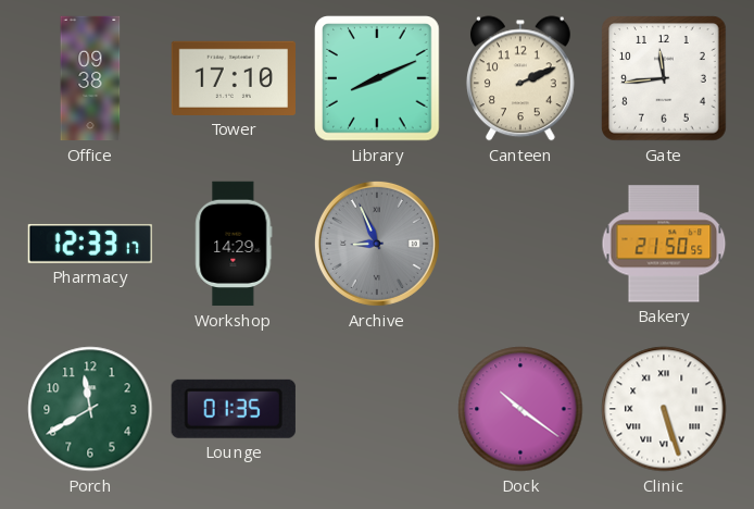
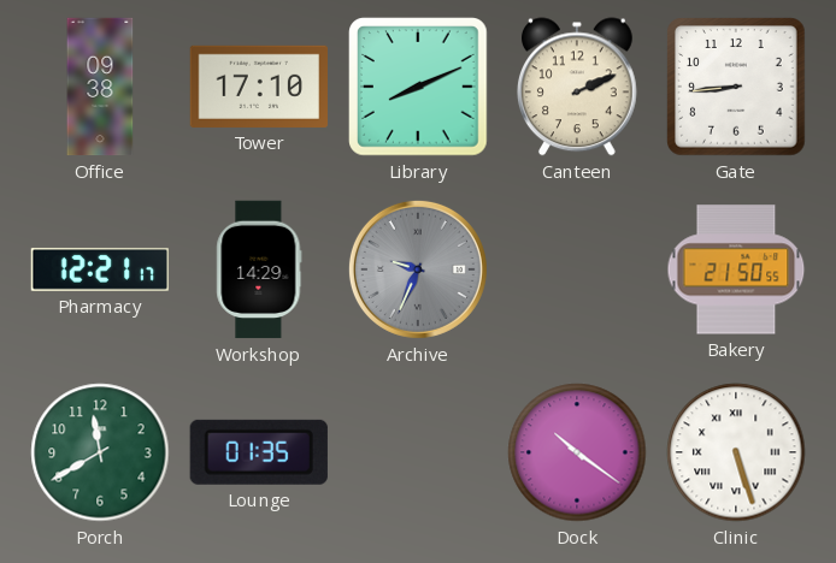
Gate: 11:44 -> 8:44 (737, 88)
Pharmacy: 12:33 -> 12:21 (100, 269)
Archive: 8:56 -> 9:34 (418, 269)
